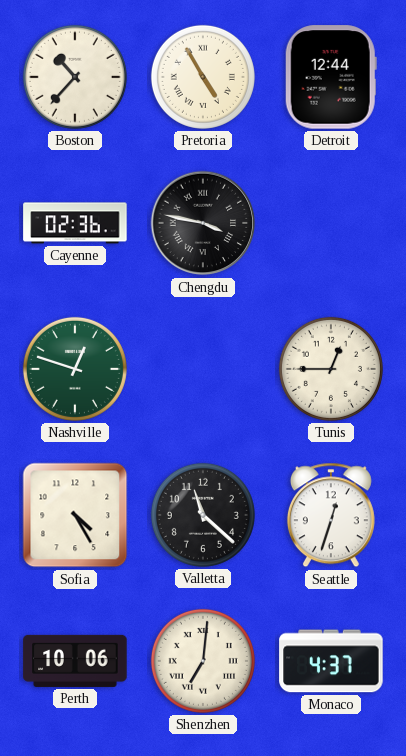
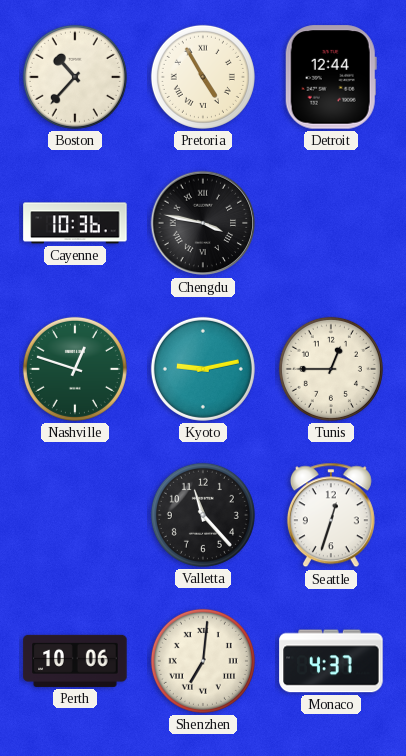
Cayenne: 02:36 -> 10:36 (75, 223)
Kyoto: none -> 9:13 (203, 369)
Sofia: 4:25 -> none (75, 515)
Valletta: 11:22 -> 11:23 (203, 515)
